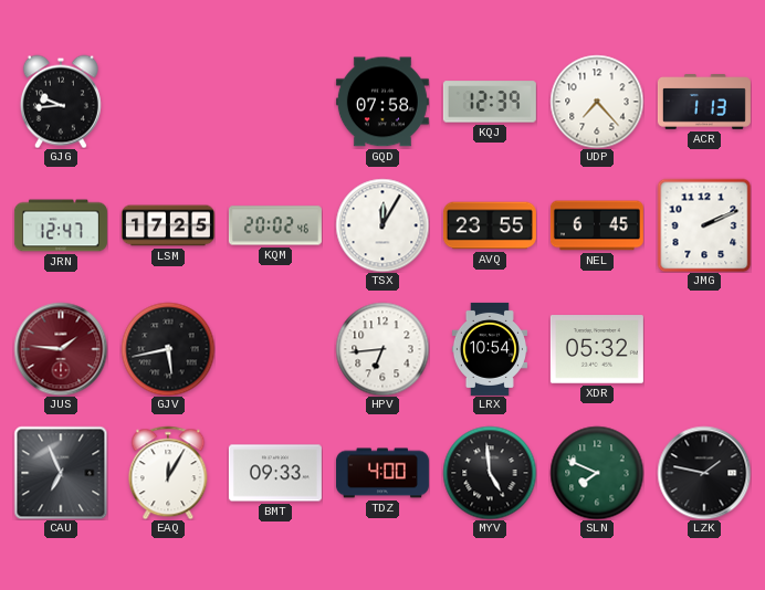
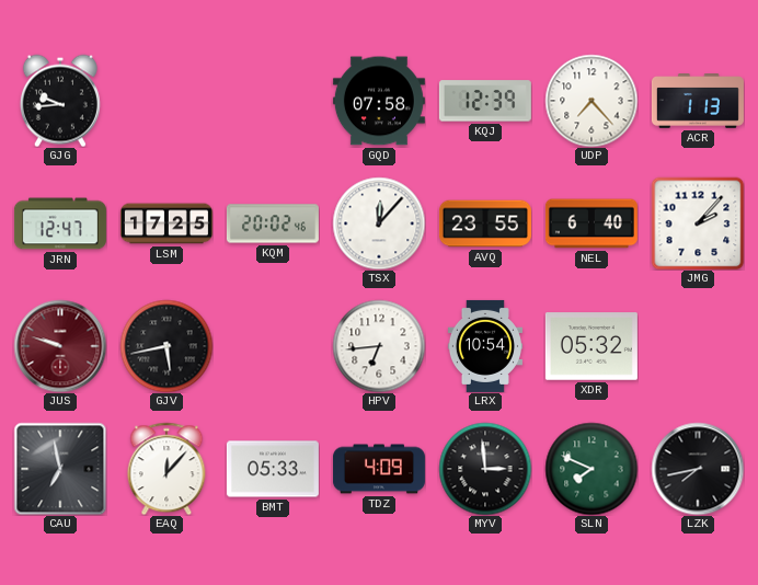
TSX: 12:05 -> 12:07 (379, 223)
NEL: 6:45 -> 6:40 (592, 223)
JMG: 2:11 -> 2:07 (698, 223)
JUS: 1:46 -> 9:48 (60, 346)
CAU: 6:56 -> 6:58 (60, 469)
EAQ: 12:05 -> 12:07 (166, 469)
BMT: 09:33 -> 05:33 (273, 469)
TDZ: 4:00 -> 4:09 (379, 469)
MYV: 4:59 -> 2:59 (485, 469)
LZK: 1:47 -> 7:43 (698, 469)
